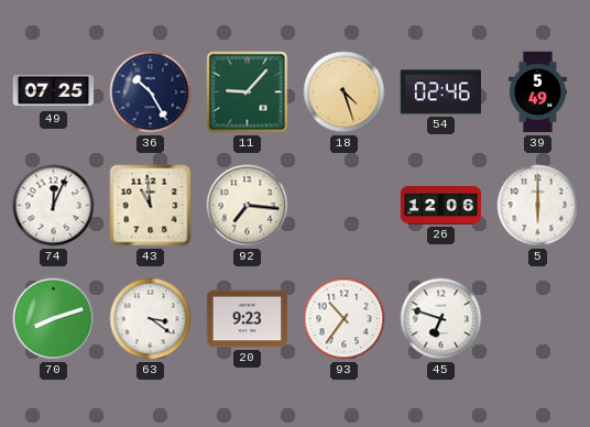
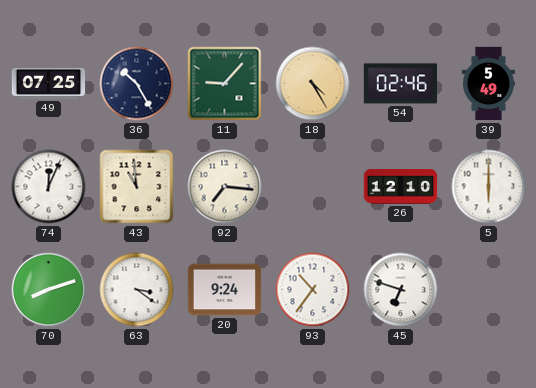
18: 4:27 -> 4:25 (313, 84)
26: 12:06 -> 12:10 (401, 187)
20: 9:23 -> 9:24 (225, 290)
